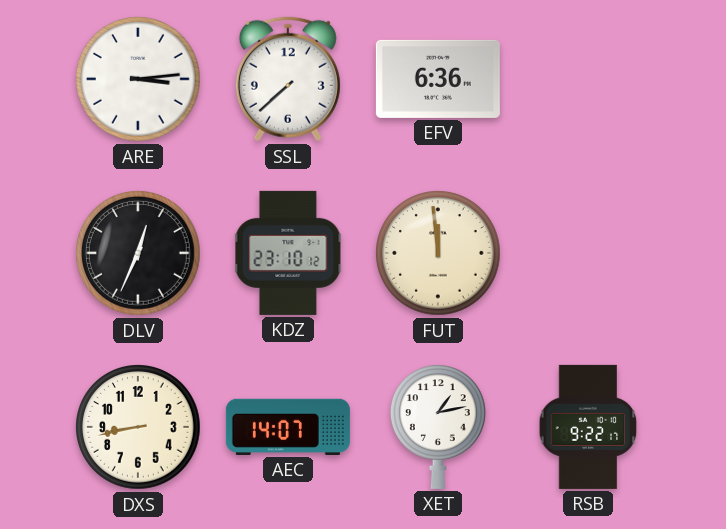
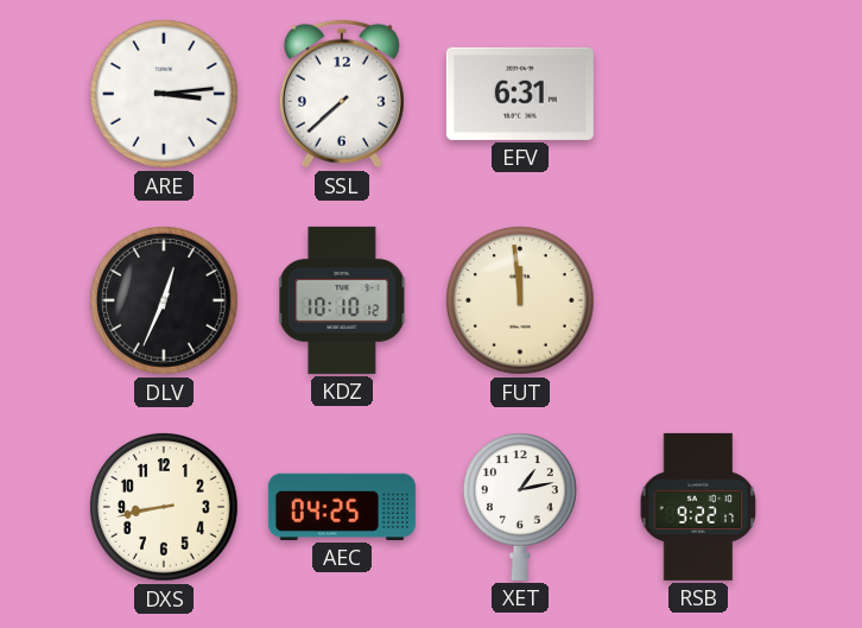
EFV: 6:36 -> 6:31 (520, 94)
KDZ: 23:10 -> 10:10 (342, 300)
AEC: 14:07 -> 04:25 (342, 507)
